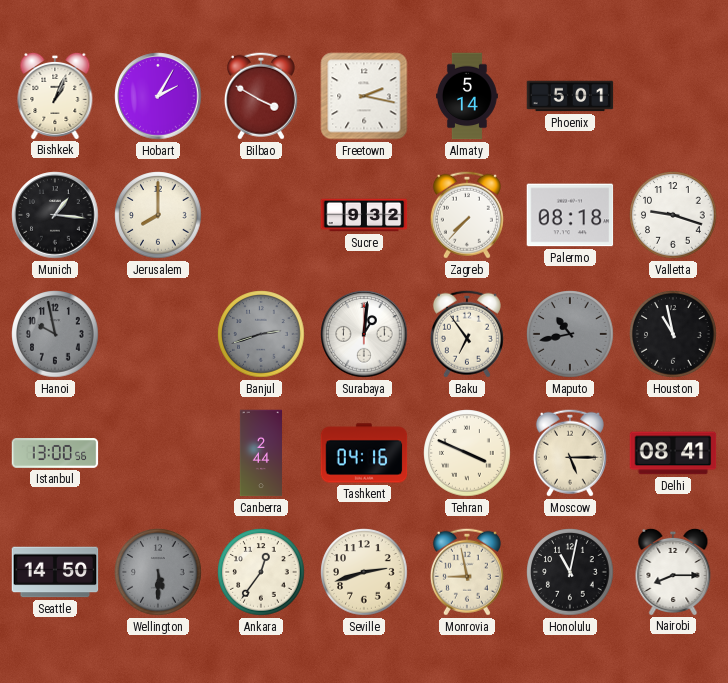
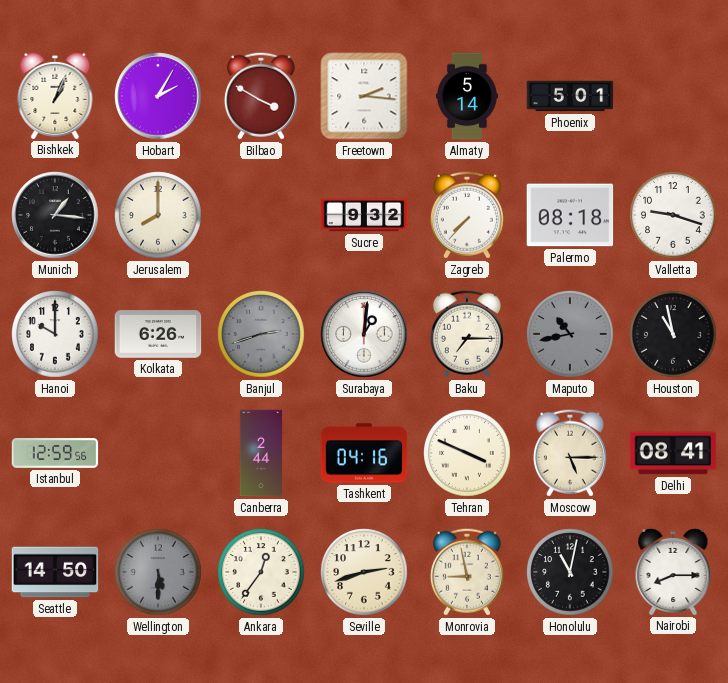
Freetown: 2:17 -> 2:16 (364, 96)
Hanoi: 9:58 -> 10:00 (55, 334)
Hanoi dial: grey -> white (55, 334)
Kolkata: none -> 6:26 (158, 334)
Baku: 6:54 -> 7:15 (467, 334)
Istanbul: 13:00 -> 12:59 (55, 454)
